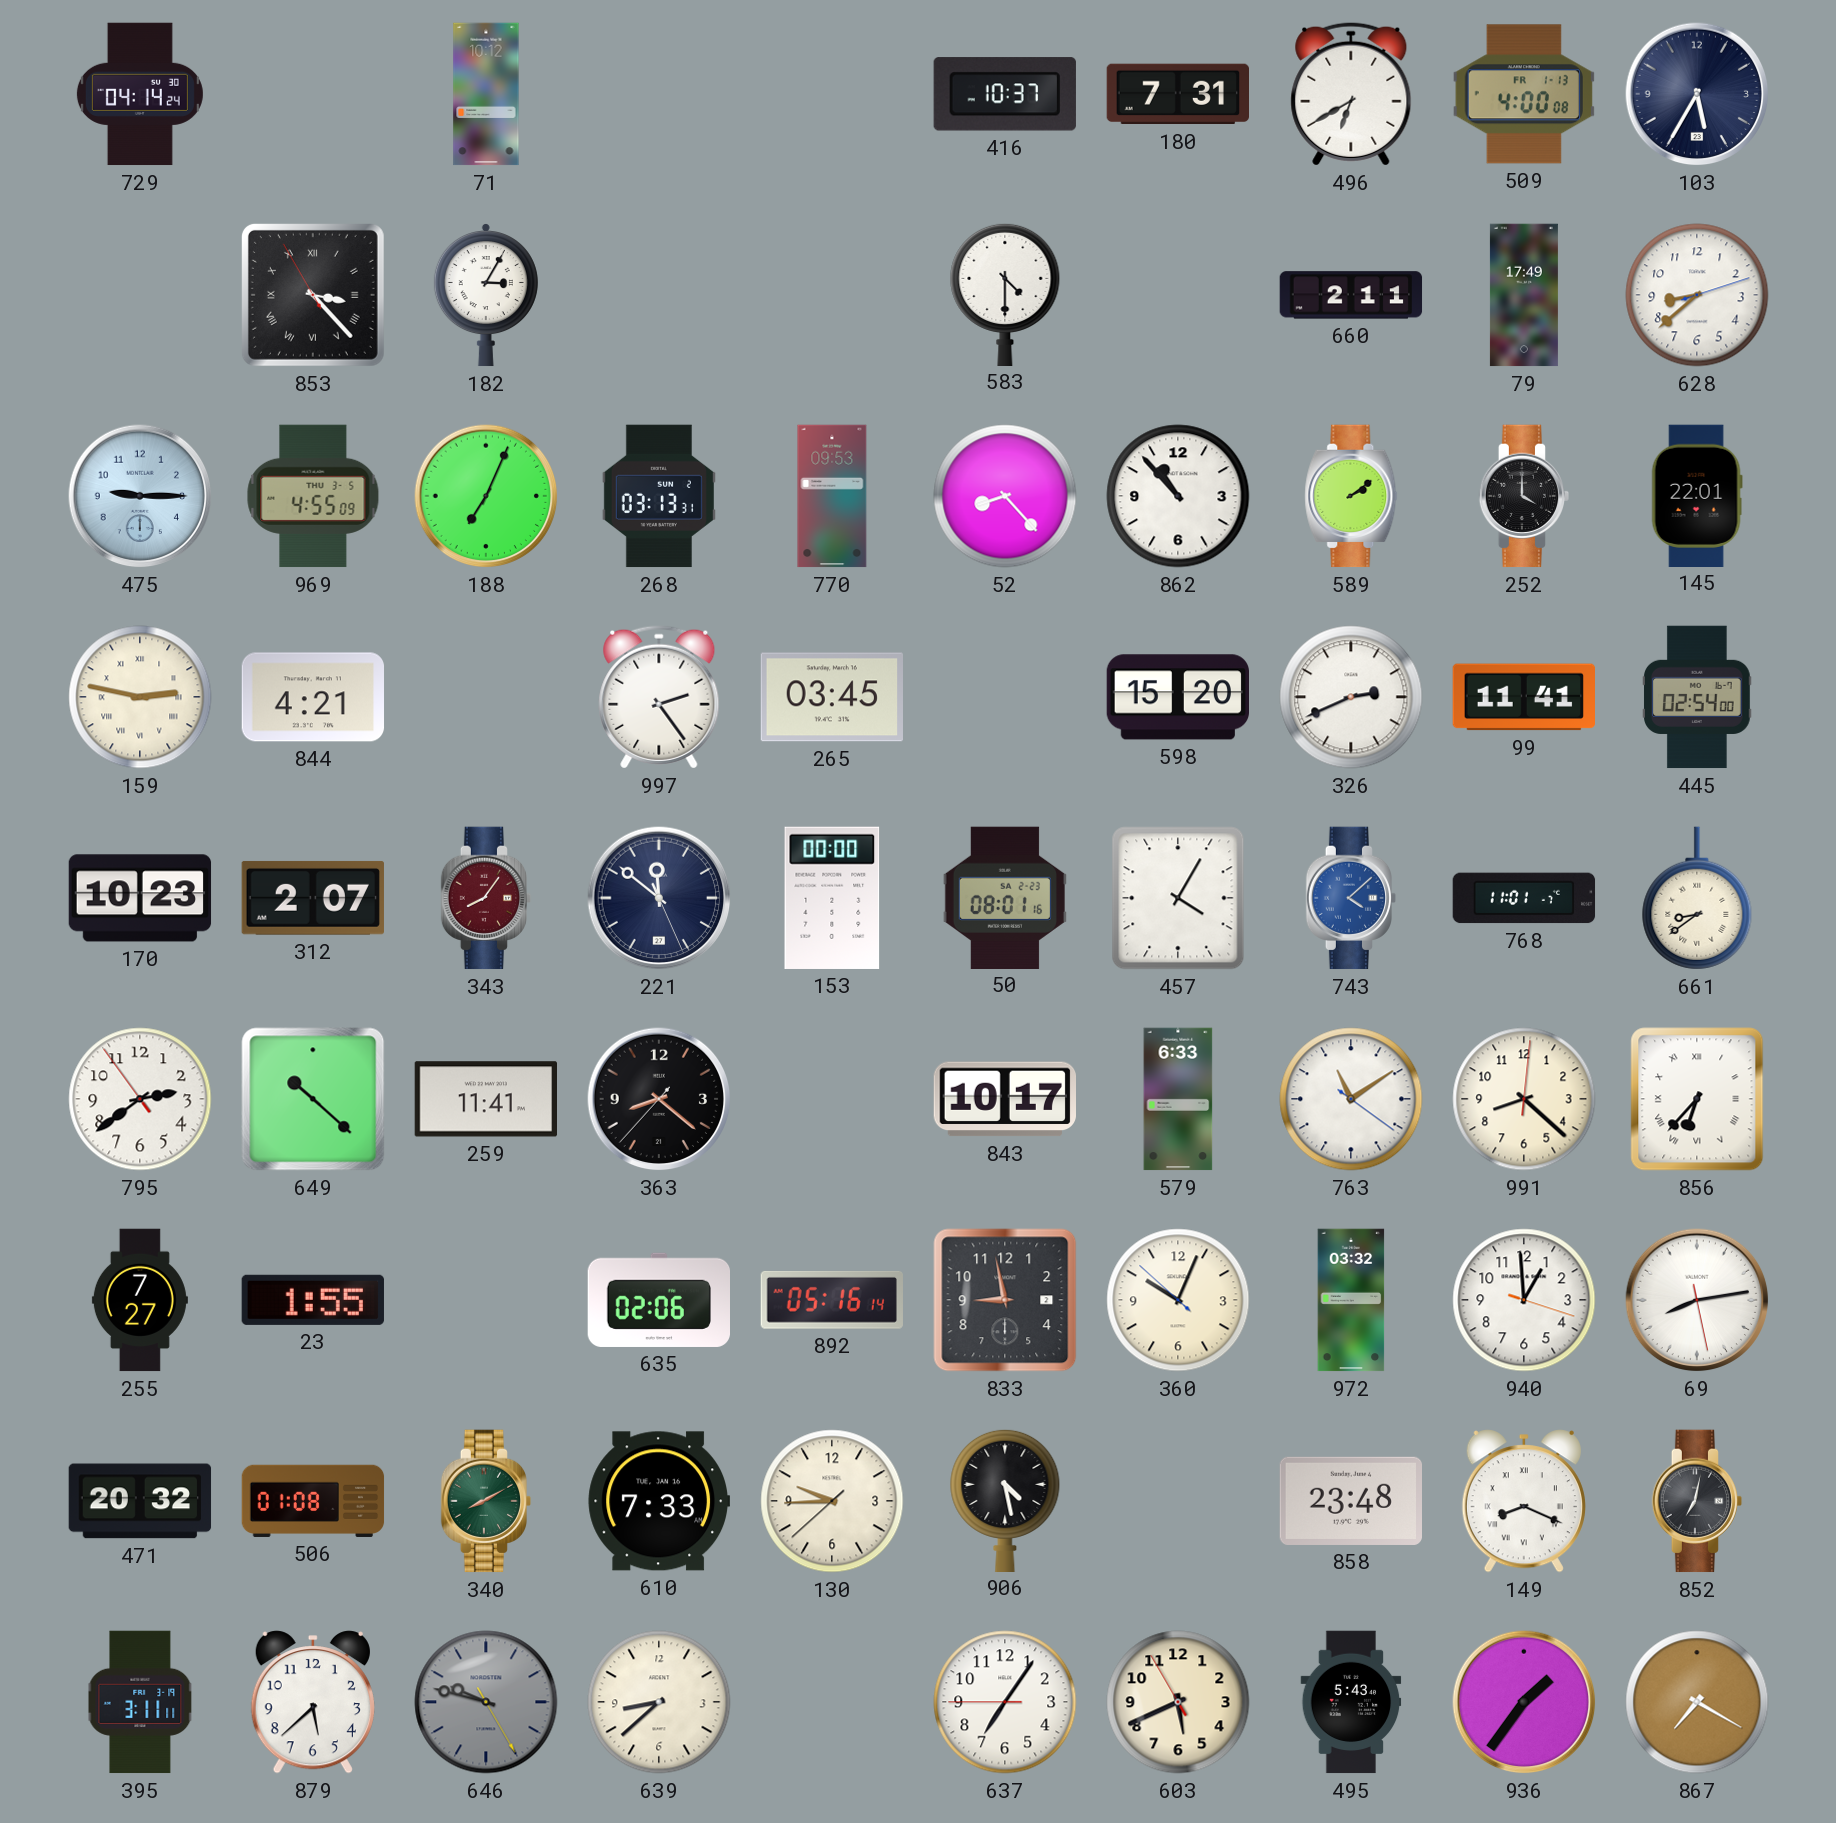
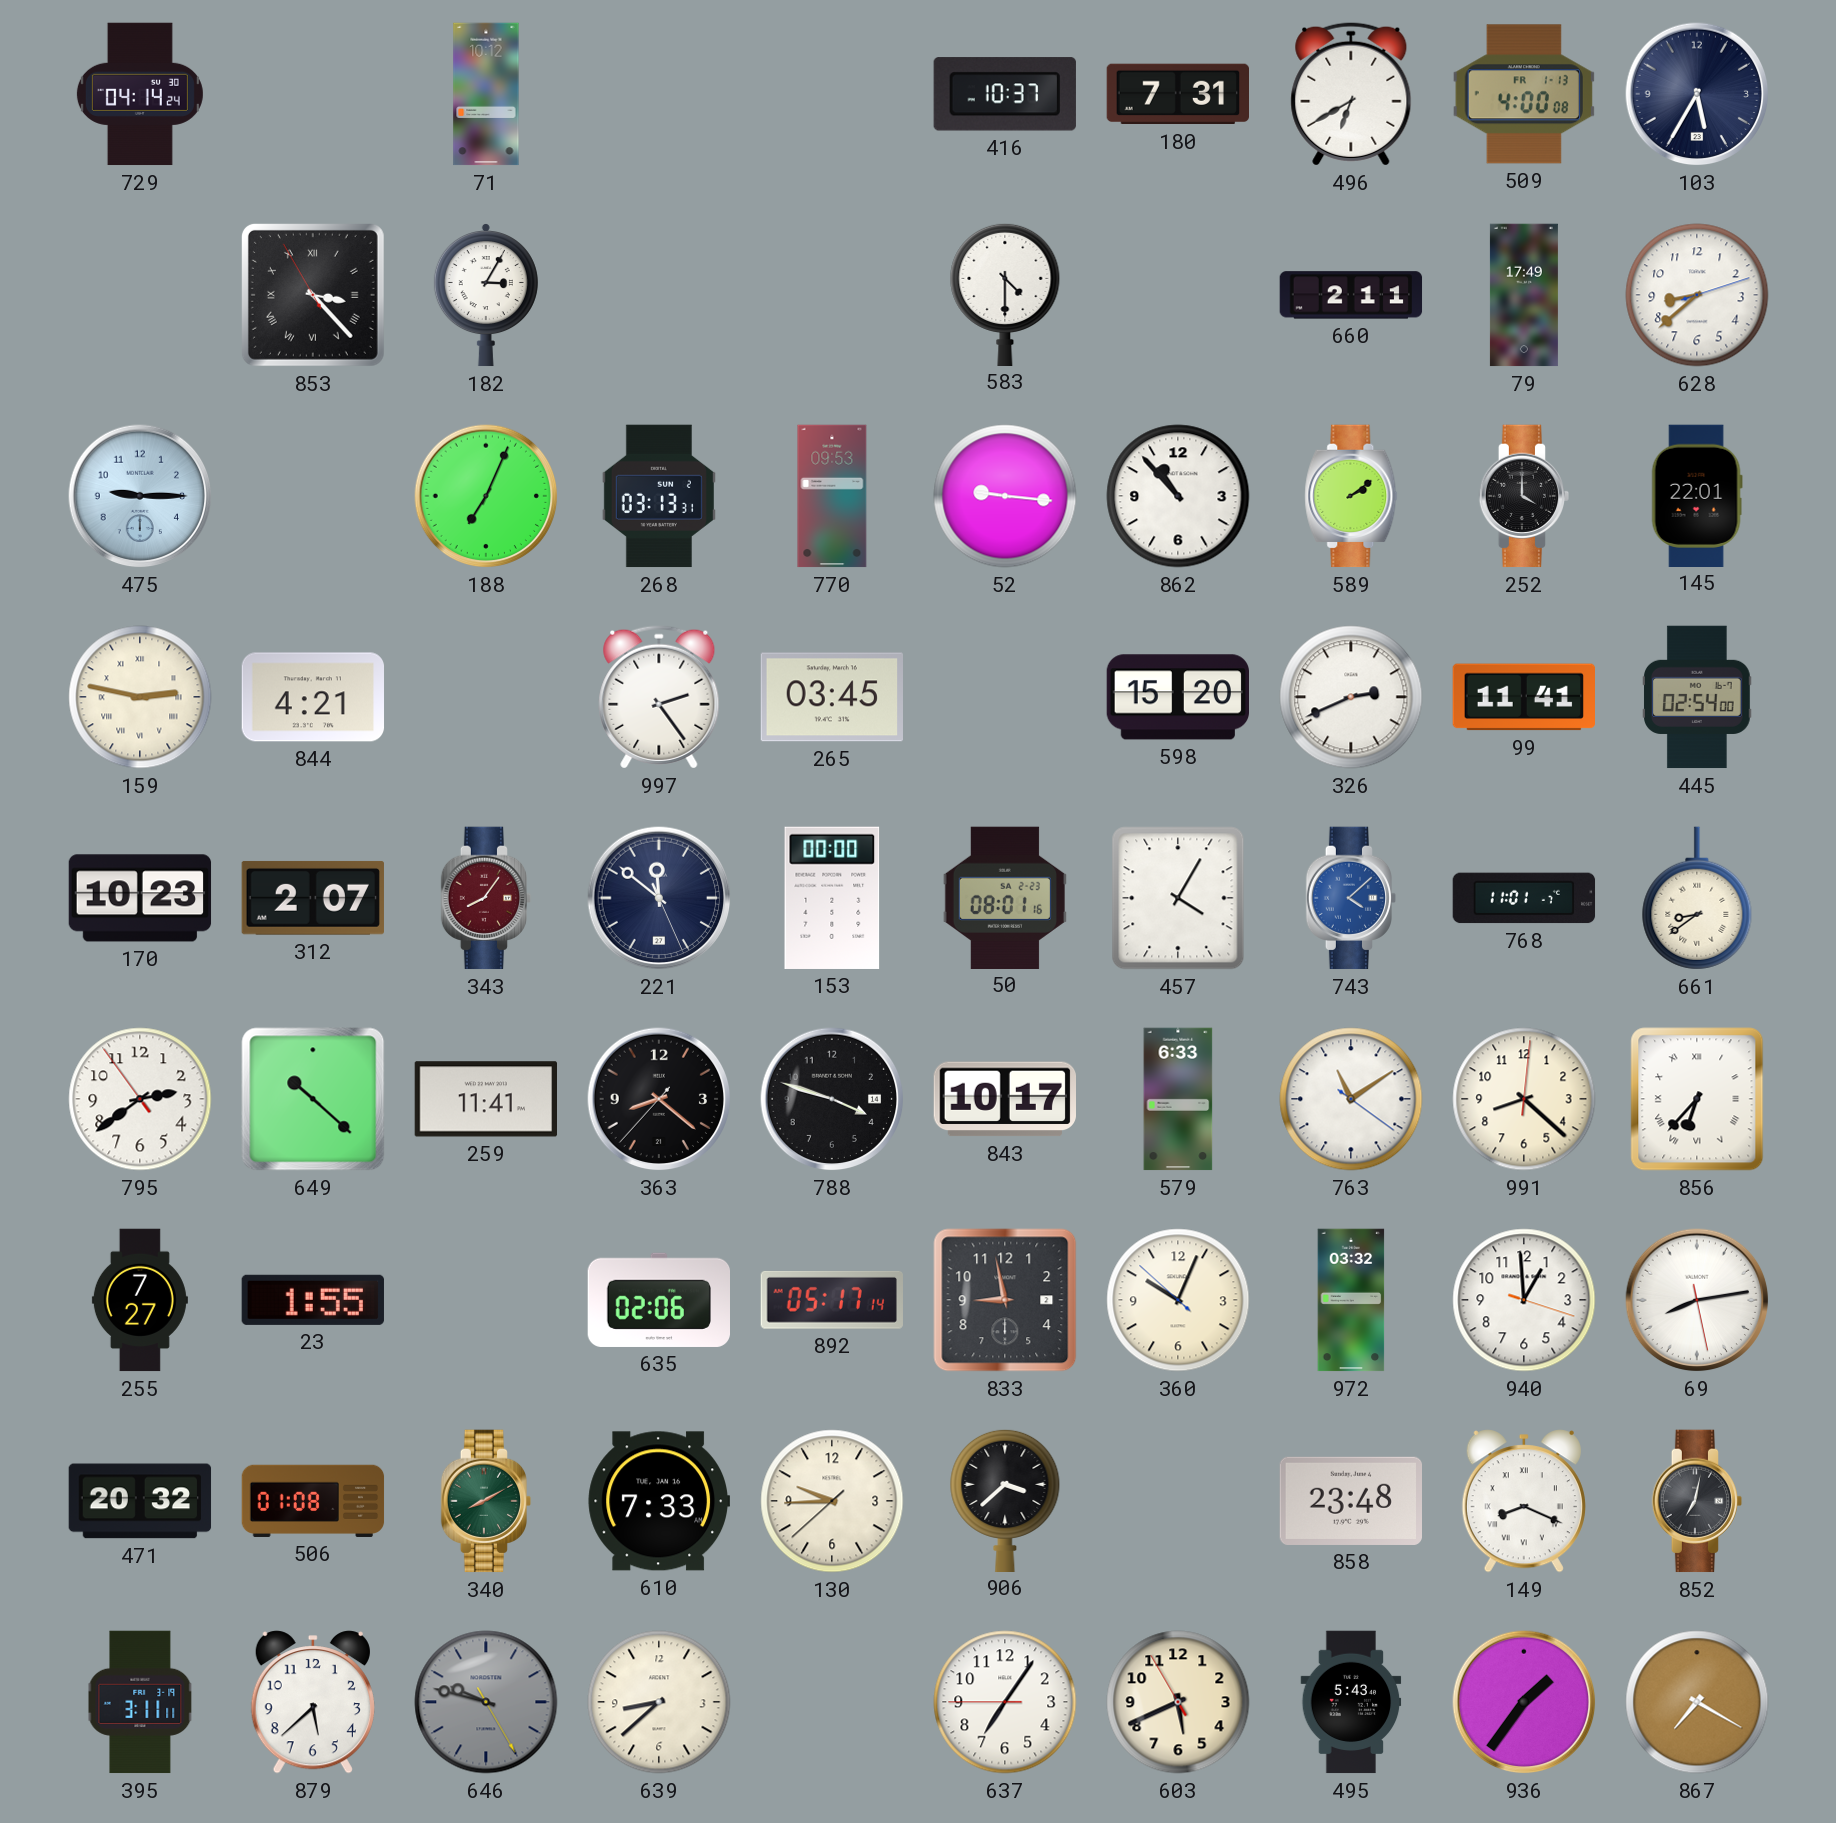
969: 4:55 -> none (313, 496)
52: 8:23 -> 9:16 (1005, 496)
788: none -> 3:48 (832, 1099)
892: 05:16 -> 05:17 (832, 1300)
906: 4:28 -> 3:38 (1005, 1500)
